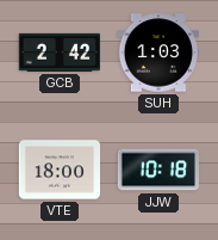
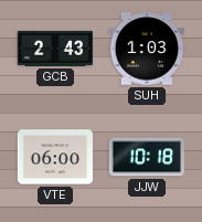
GCB: 2:42 -> 2:43 (54, 49)
VTE: 18:00 -> 06:00 (55, 157)
